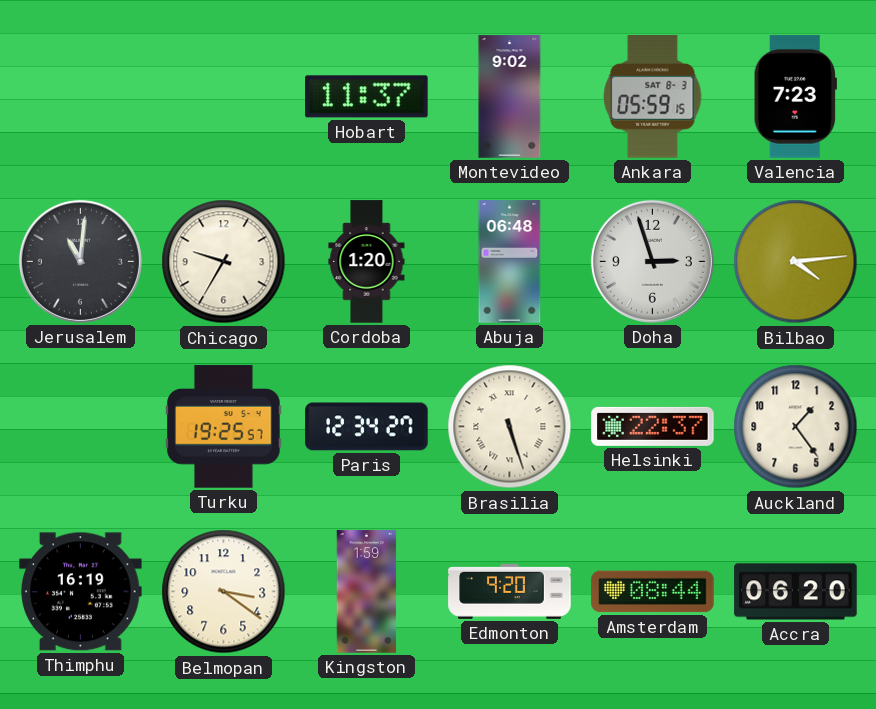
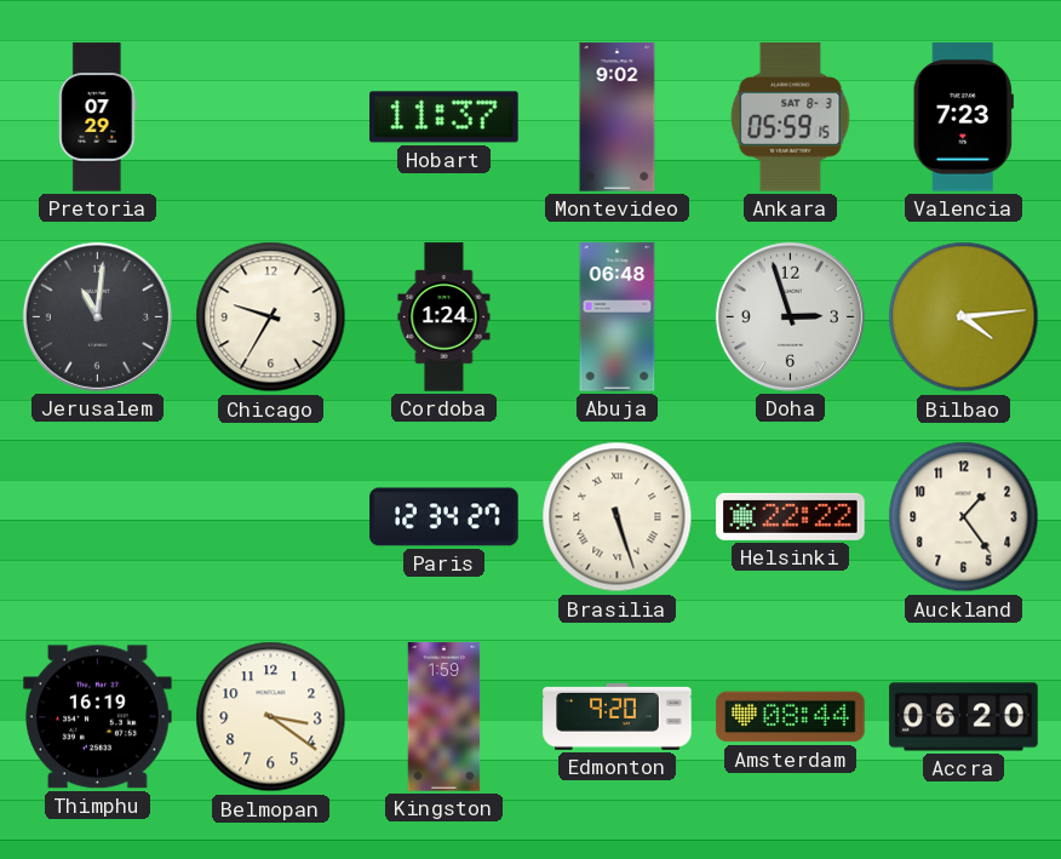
Pretoria: none -> 07:29 (98, 118)
Cordoba: 1:20 -> 1:24 (445, 317)
Turku: 19:25 -> none (224, 427)
Helsinki: 22:37 -> 22:22 (791, 516)
